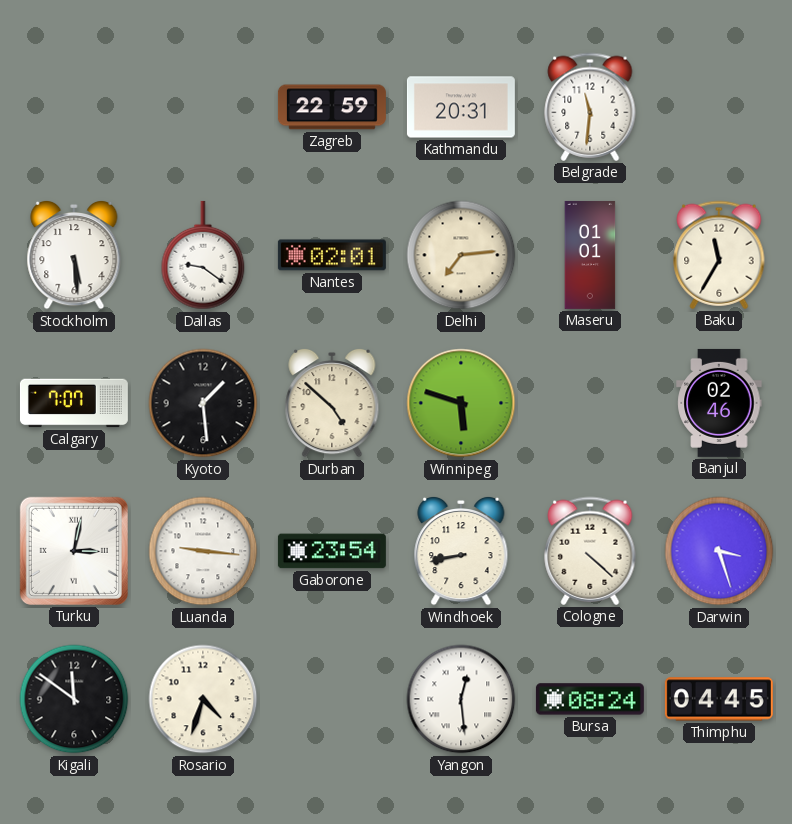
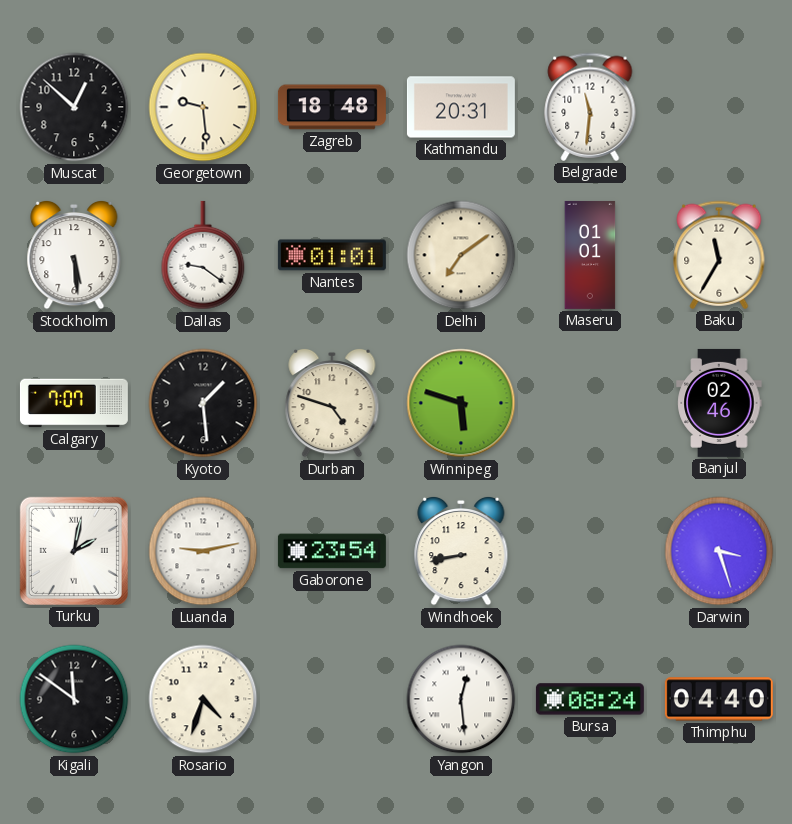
Muscat: none -> 12:52 (74, 107)
Georgetown: none -> 9:29 (203, 107)
Zagreb: 22:59 -> 18:48 (332, 107)
Nantes: 02:01 -> 01:01 (332, 255)
Delhi: 7:14 -> 7:09 (461, 255)
Durban: 4:52 -> 4:48 (332, 403)
Turku: 3:02 -> 2:02 (74, 551)
Luanda: 9:16 -> 9:13 (203, 551)
Cologne: 4:22 -> none (590, 551)
Thimphu: 04:45 -> 04:40 (719, 699)
